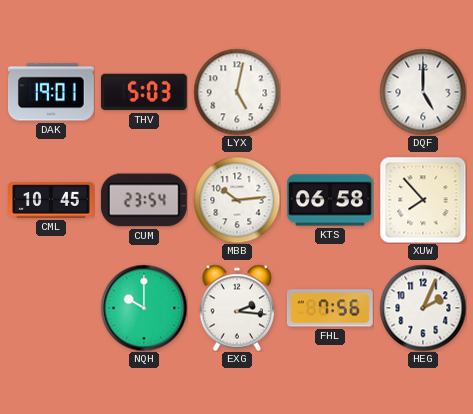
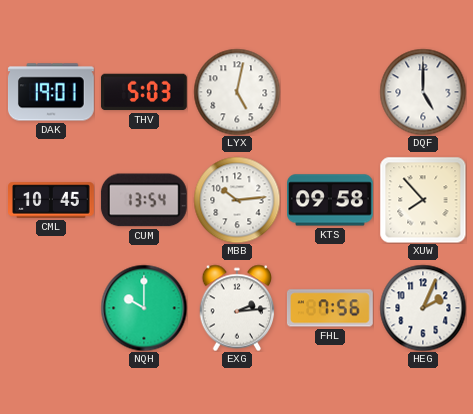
CUM: 23:54 -> 13:54 (144, 200)
KTS: 06:58 -> 09:58 (331, 200)
EXG: 2:16 -> 2:14 (237, 308)
